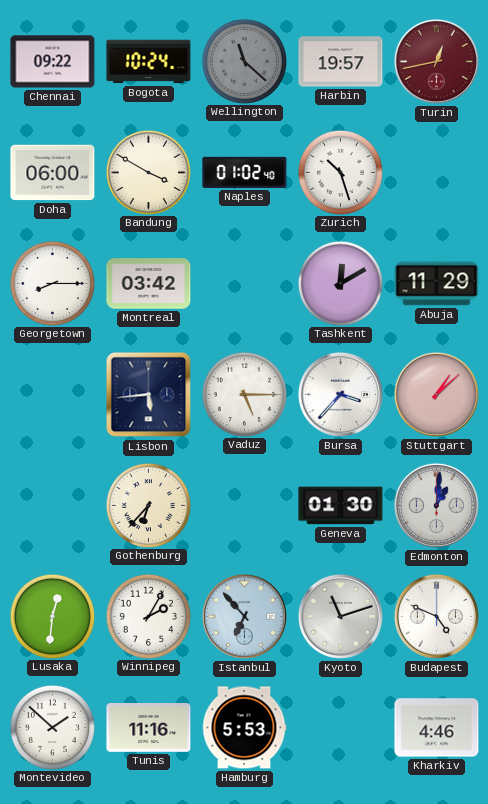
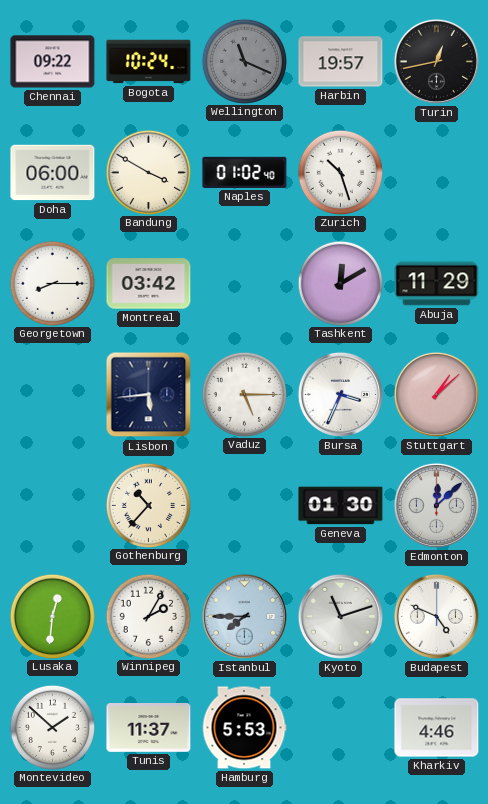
Wellington: 11:22 -> 11:19 (244, 61)
Turin dial: burgundy -> black (436, 61)
Bursa: 3:37 -> 3:34 (340, 394)
Gothenburg: 6:37 -> 10:37 (148, 505)
Edmonton: 1:01 -> 12:08 (436, 505)
Istanbul: 6:53 -> 7:45 (244, 616)
Tunis: 11:16 -> 11:37 (149, 728)
